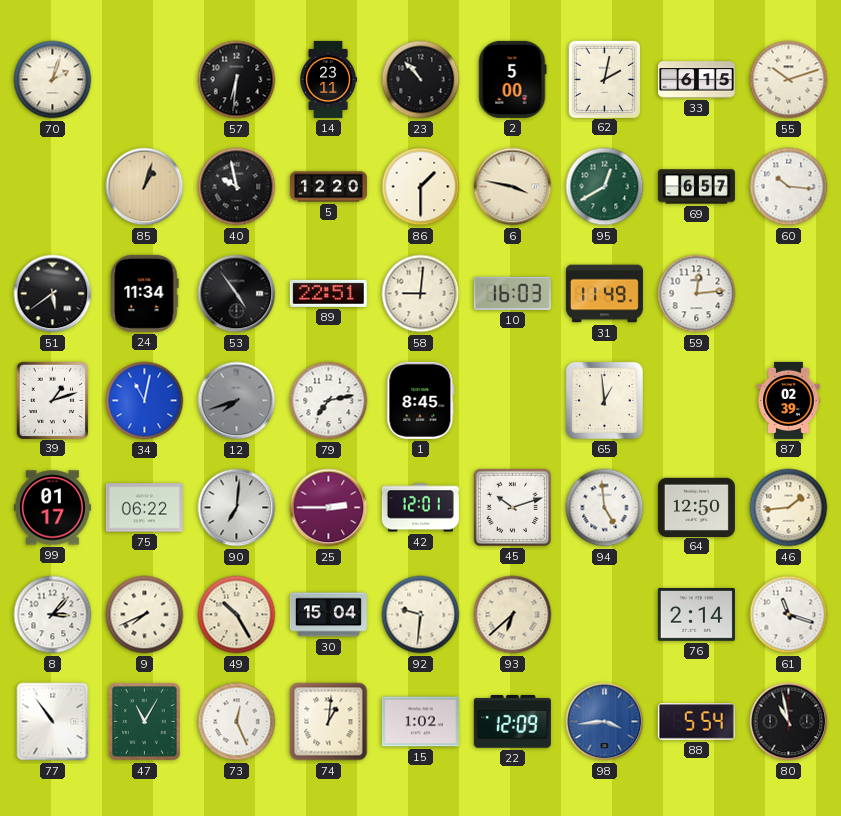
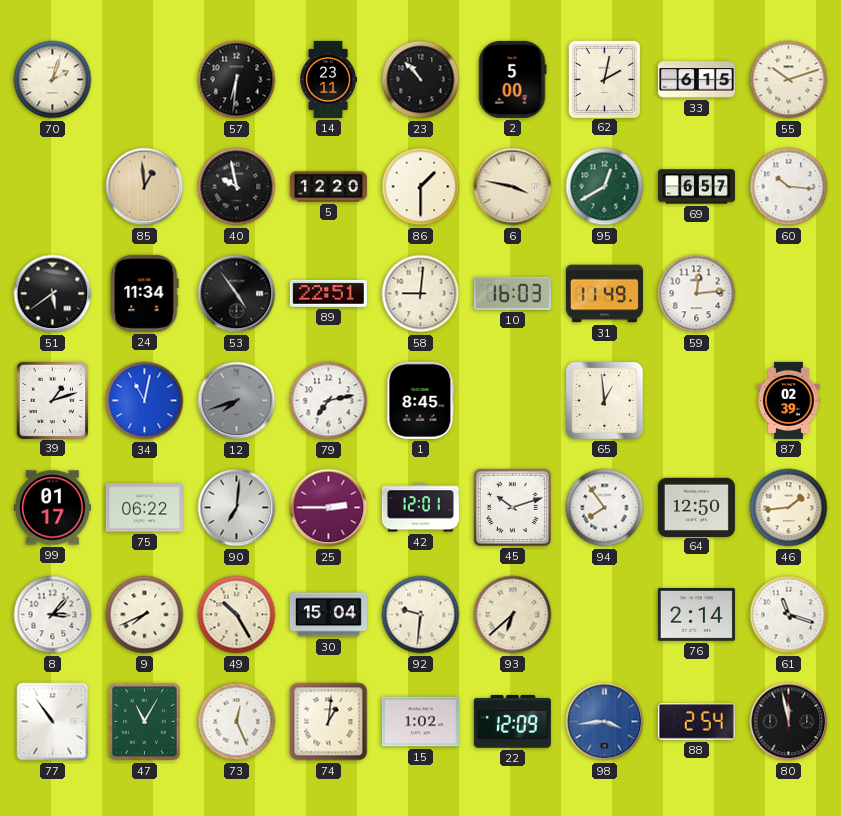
85: 1:03 -> 12:59 (145, 187)
94: 4:59 -> 7:54 (605, 508)
88: 5:54 -> 2:54 (696, 722)
80: 10:58 -> 11:58 (789, 722)
